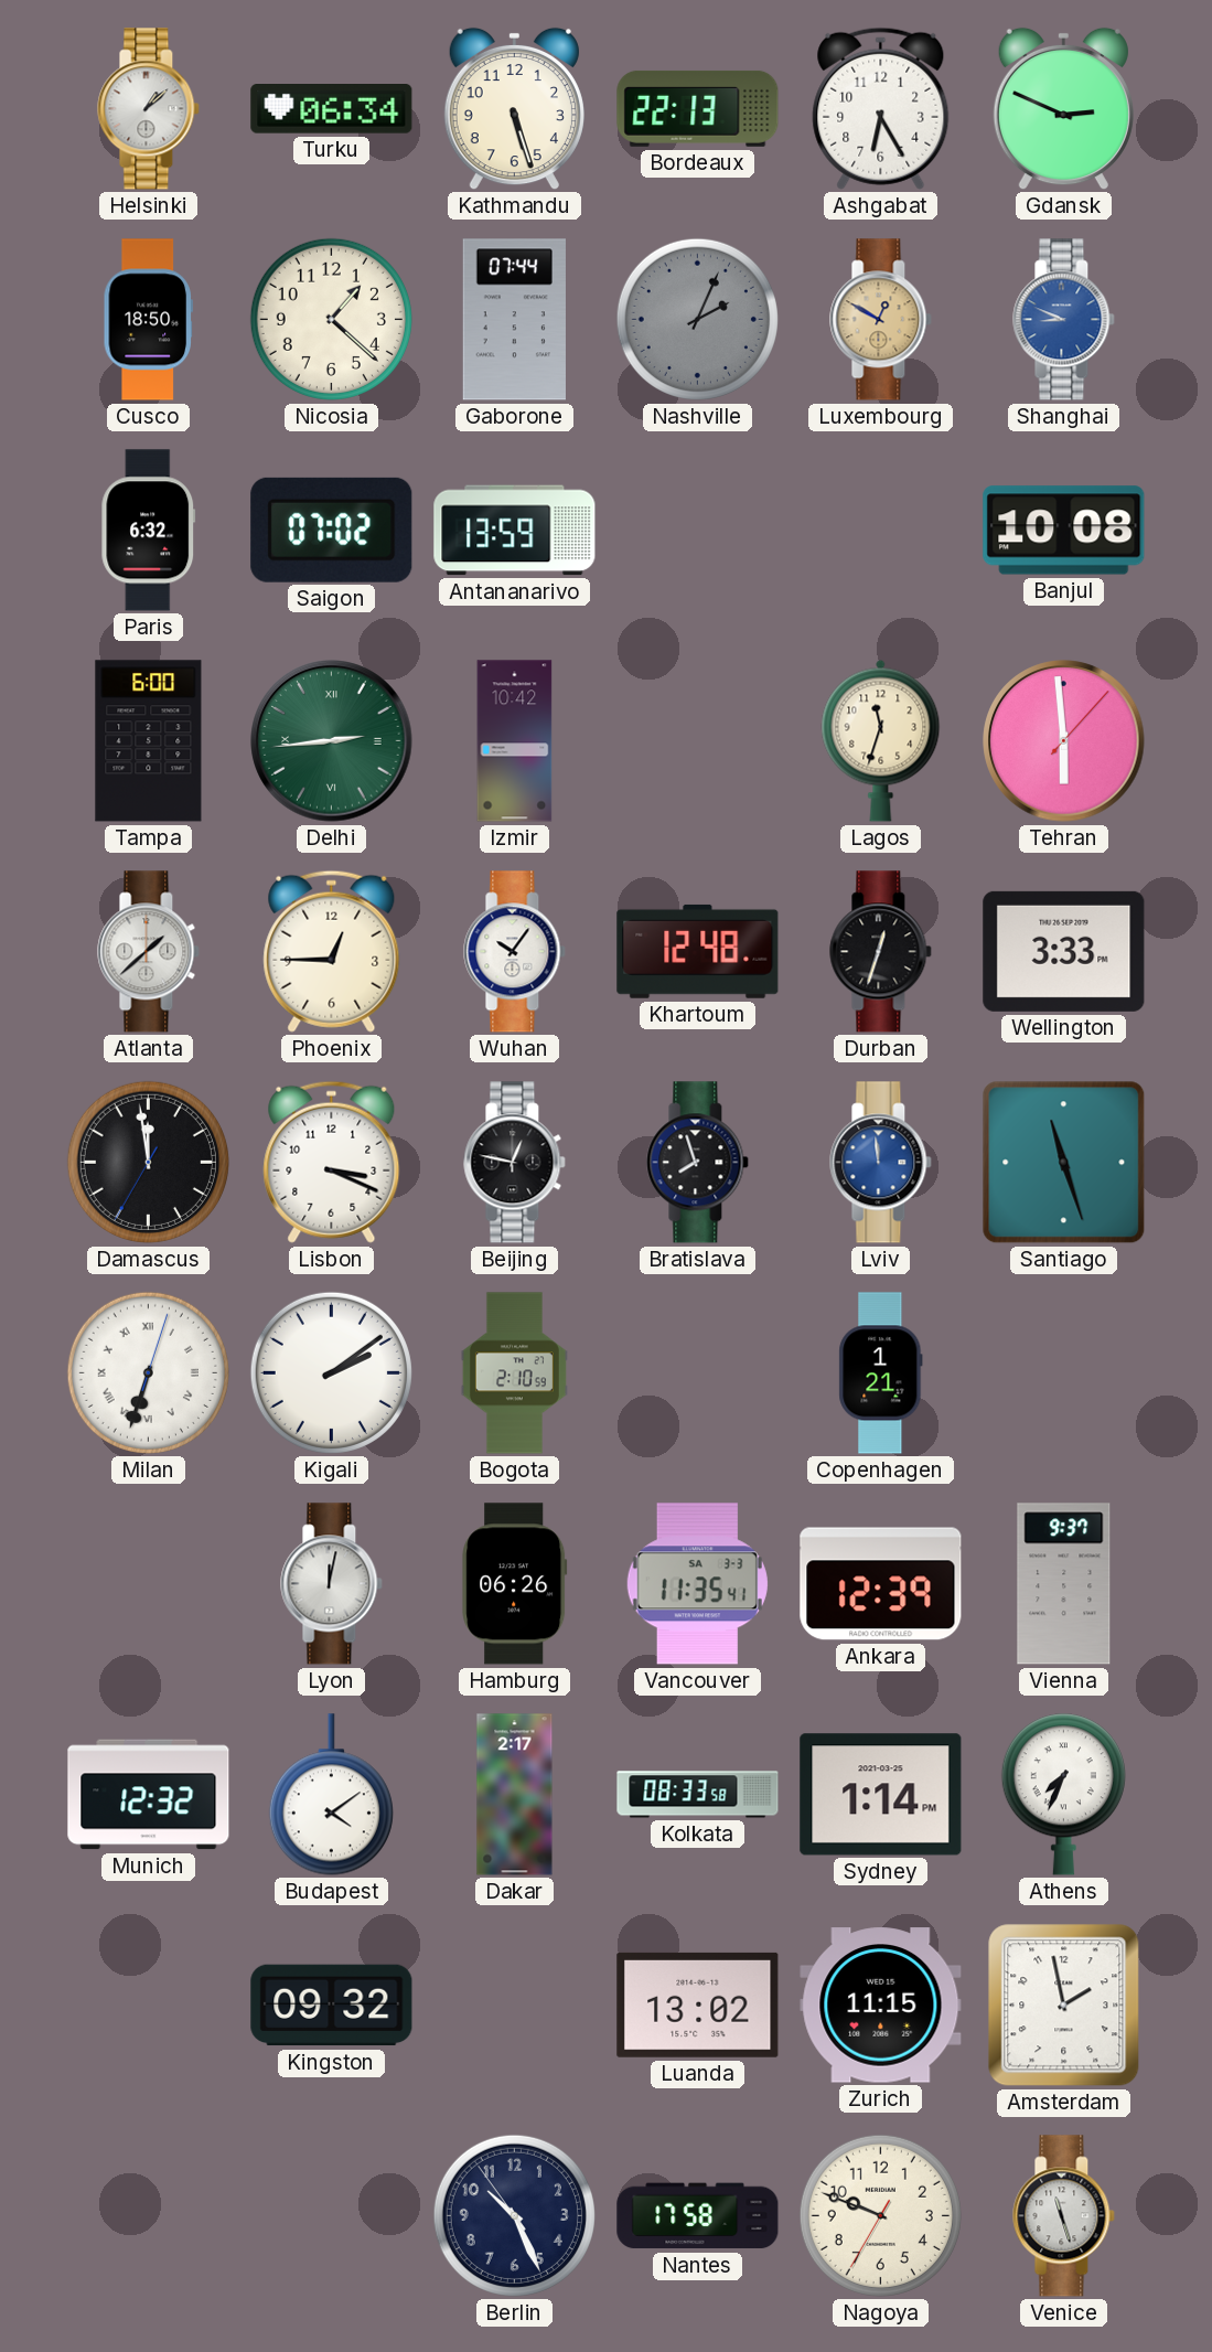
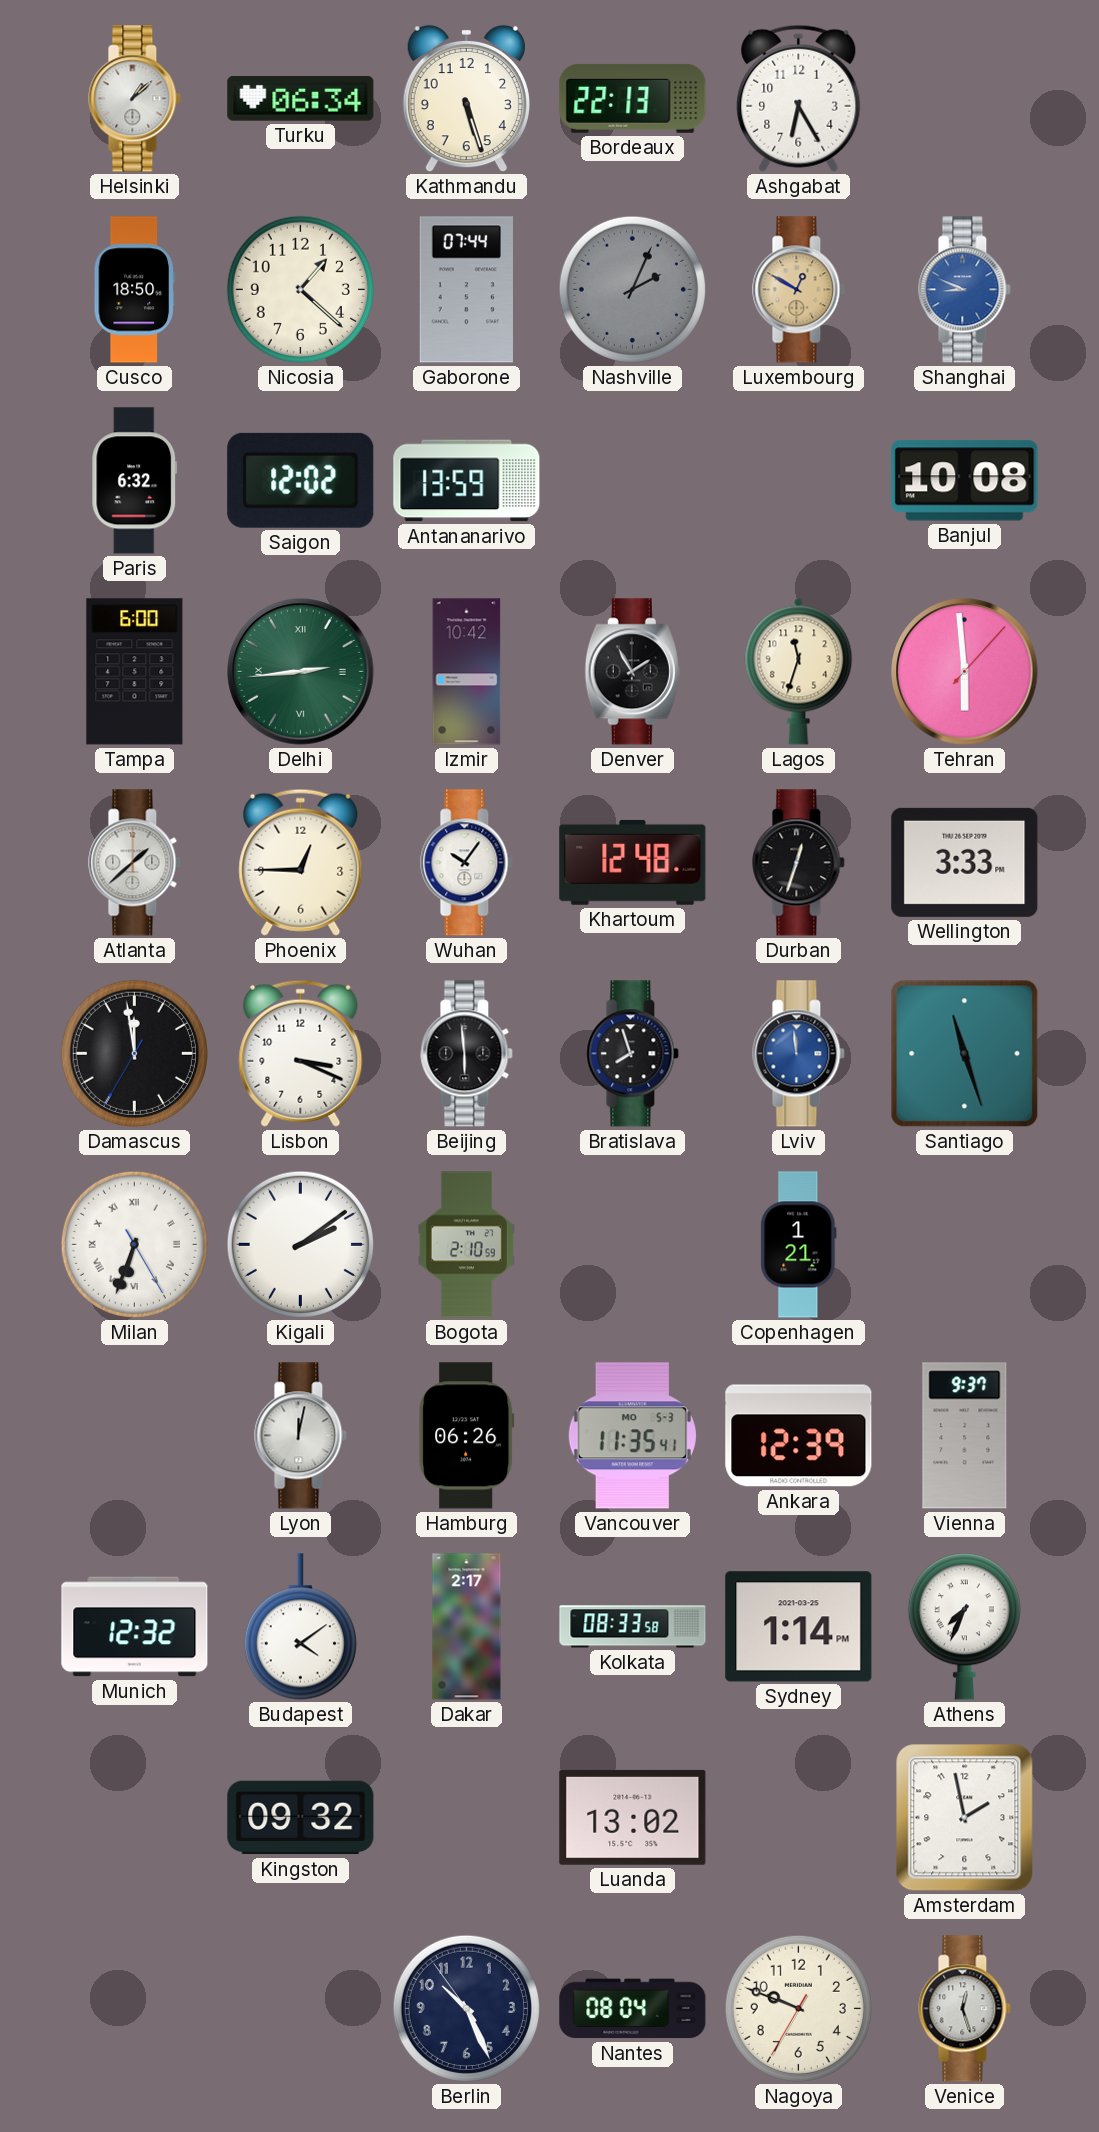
Gdansk: 2:49 -> none (1063, 109)
Saigon: 07:02 -> 12:02 (301, 480)
Denver: none -> 1:55 (632, 672)
Beijing: 12:47 -> 5:59 (467, 1054)
Milan: 6:33:03 -> 6:33:25 (134, 1244)
Vancouver date: SA 3-3 -> MO 5-3 (632, 1436)
Zurich: 11:15 -> none (881, 2006)
Nantes: 17:58 -> 08:04 (633, 2009)
Venice: 11:27 -> 12:27 (965, 2009)
